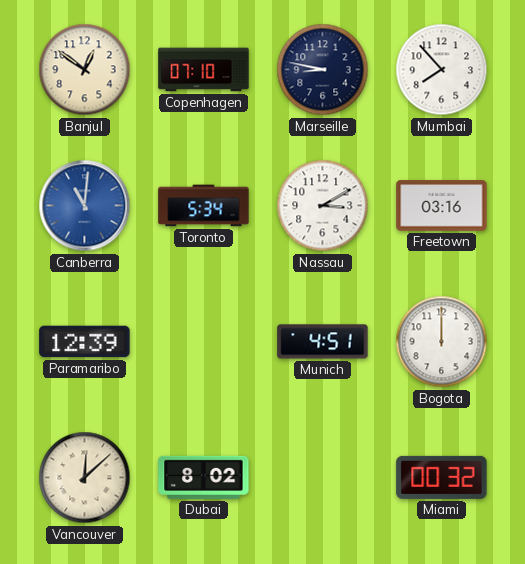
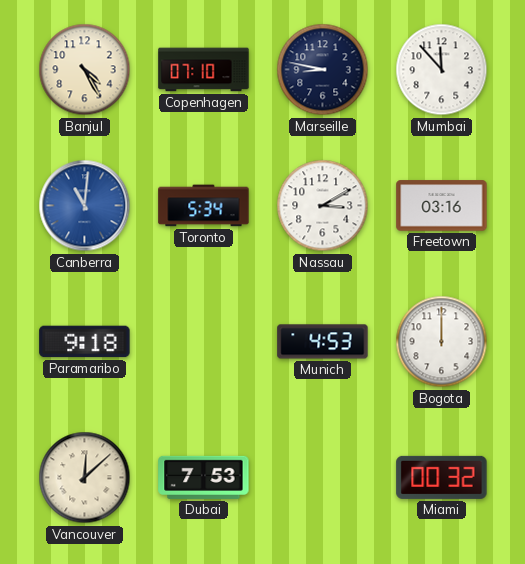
Banjul: 12:51 -> 4:25 (85, 70)
Mumbai: 7:53 -> 11:53 (442, 70)
Paramaribo: 12:39 -> 9:18 (85, 342)
Munich: 4:51 -> 4:53 (323, 342)
Dubai: 8:02 -> 7:53 (204, 477)
